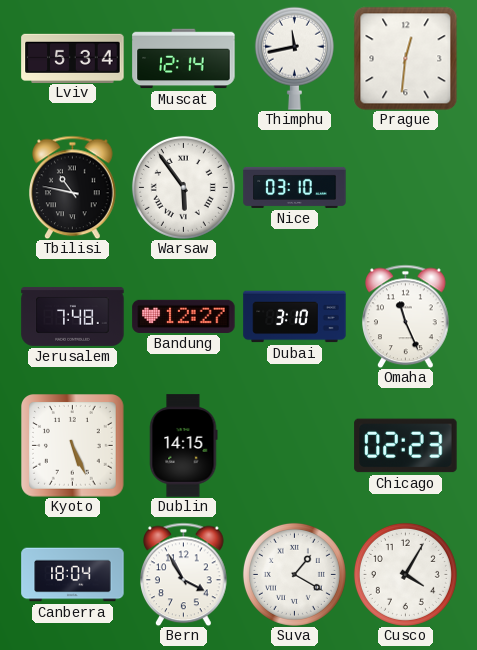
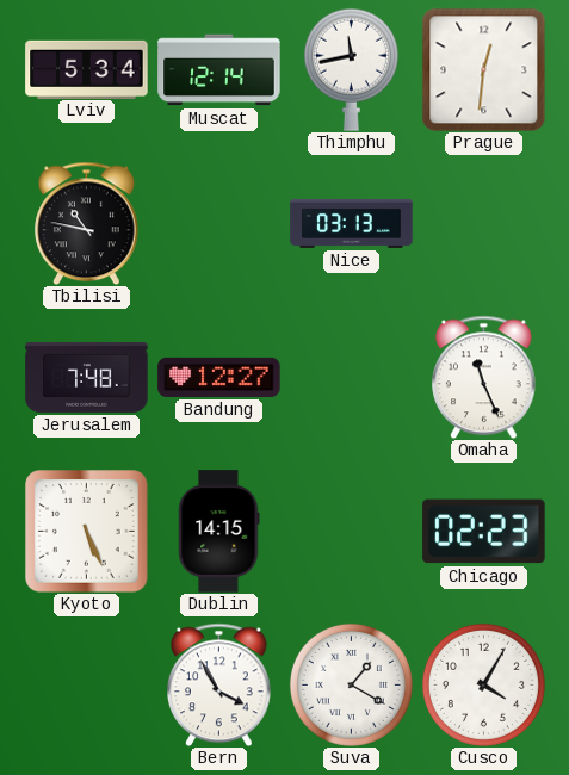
Warsaw: 5:54 -> none (183, 187)
Nice: 03:10 -> 03:13 (352, 223)
Dubai: 3:10 -> none (295, 317)
Canberra: 18:04 -> none (73, 575)
